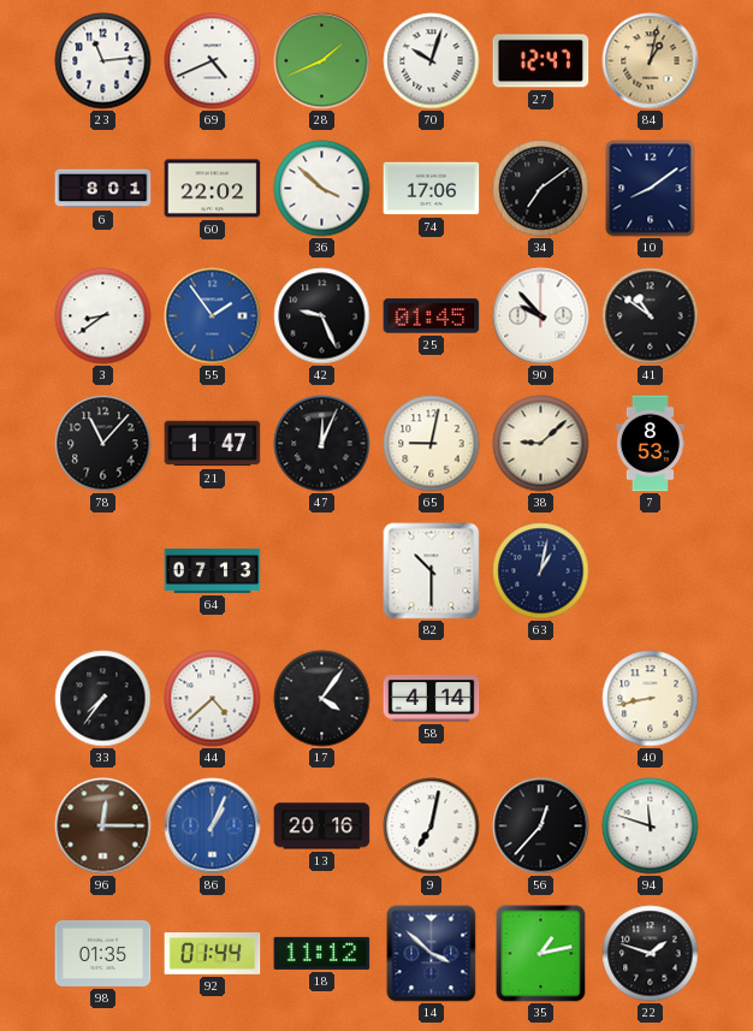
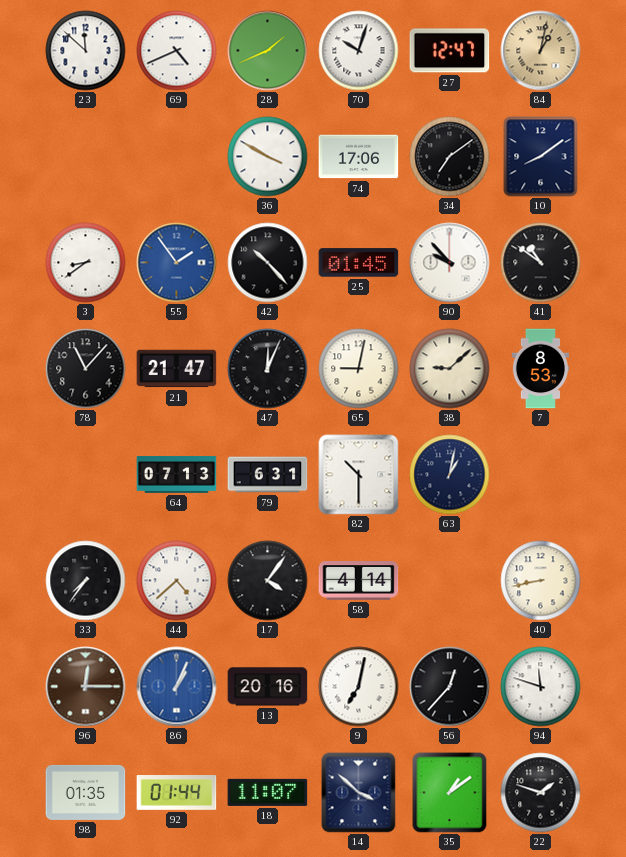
23: 11:14 -> 11:52 (86, 51)
6: 8:01 -> none (103, 189)
60: 22:02 -> none (213, 189)
36: 3:52 -> 3:50 (268, 157)
42: 9:26 -> 10:23 (268, 263)
21: 1:47 -> 21:47 (177, 369)
79: none -> 6:31 (268, 475)
18: 11:12 -> 11:07 (268, 792)
35: 1:13 -> 1:09 (450, 793)
